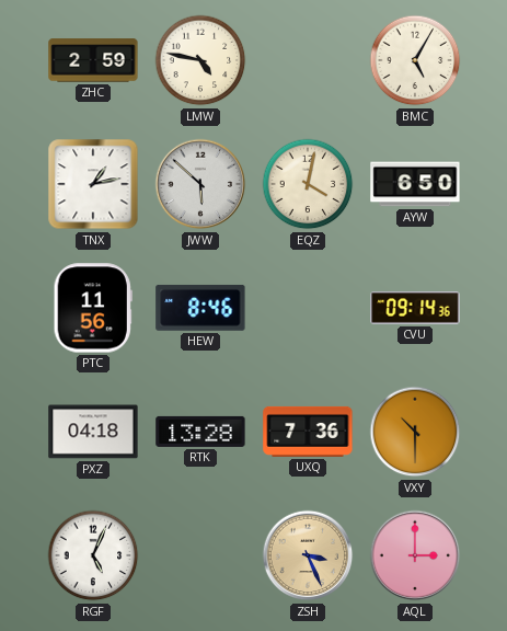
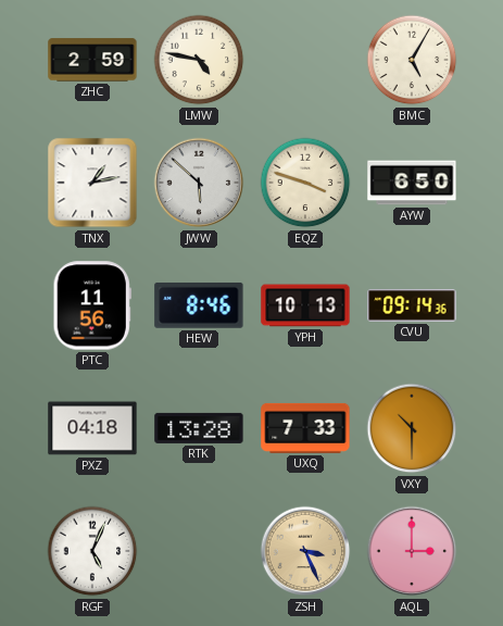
EQZ: 4:02 -> 3:48 (305, 183)
YPH: none -> 10:13 (305, 305)
UXQ: 7:36 -> 7:33 (305, 428)
